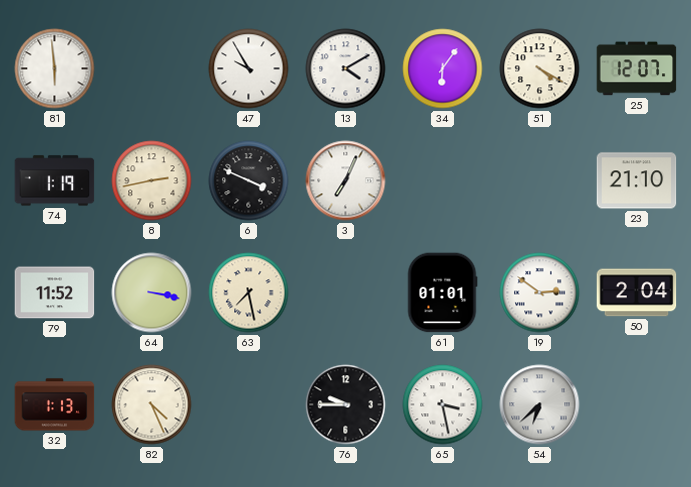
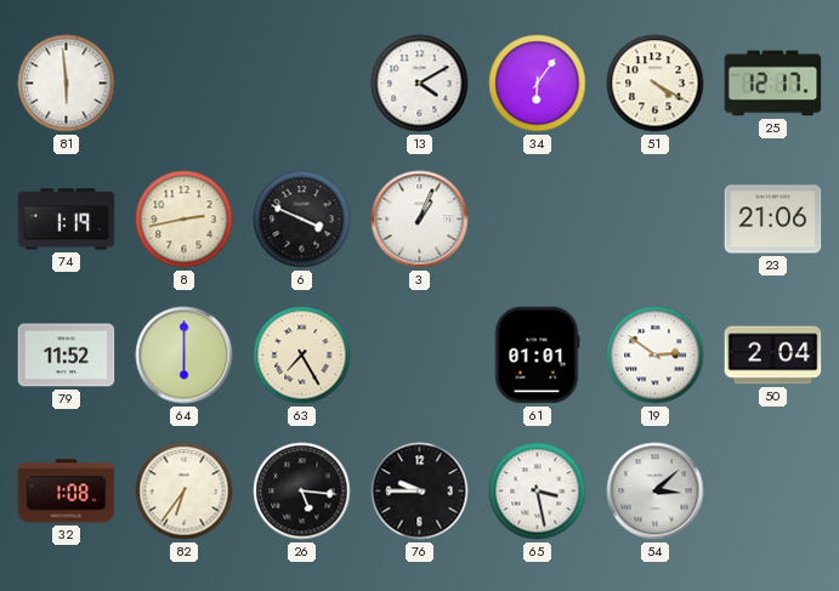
47: 9:55 -> none (249, 69)
25: 12:07 -> 12:17 (773, 84)
3: 7:04 -> 1:04 (420, 220)
23: 21:10 -> 21:06 (773, 220)
64: 3:17 -> 6:00 (185, 356)
63: 7:28 -> 7:25 (302, 356)
32: 1:13 -> 1:08 (67, 491)
82: 4:26 -> 6:36 (185, 491)
26: none -> 5:16 (302, 491)
54: 6:38 -> 3:08 (656, 491)
